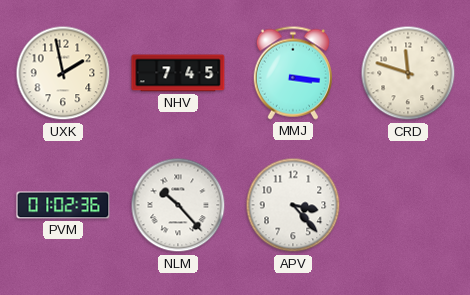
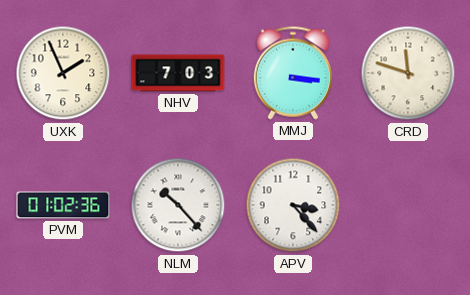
UXK: 1:58 -> 1:56 (63, 73)
NHV: 7:45 -> 7:03 (178, 73)
